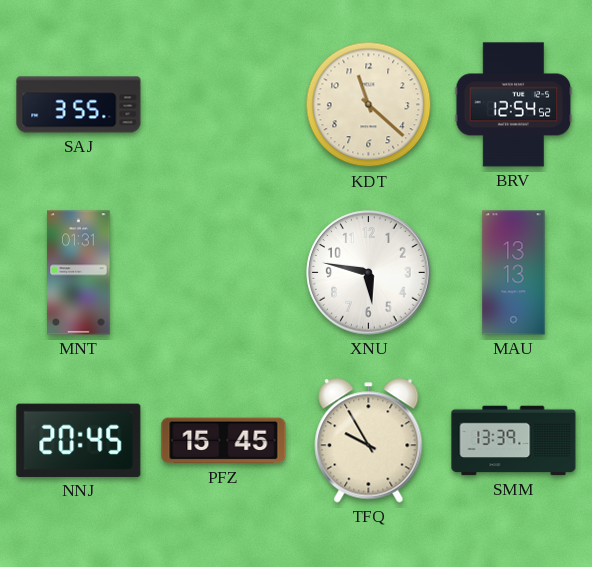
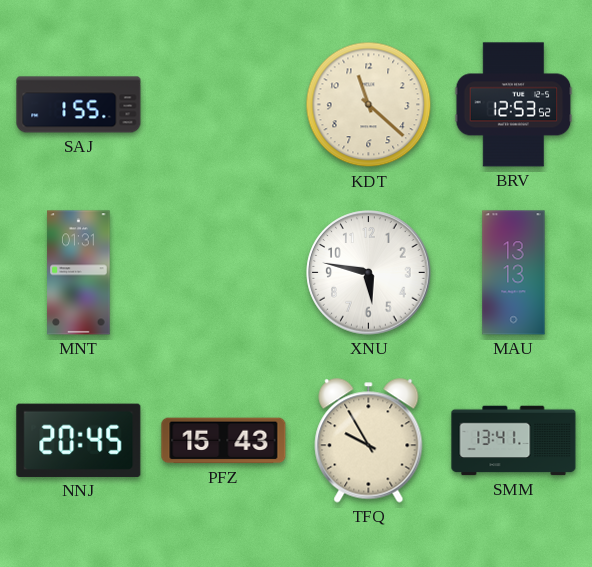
SAJ: 3:55 -> 1:55 (79, 105)
BRV: 12:54 -> 12:53 (514, 105)
PFZ: 15:45 -> 15:43 (224, 441)
SMM: 13:39 -> 13:41 (514, 441)
